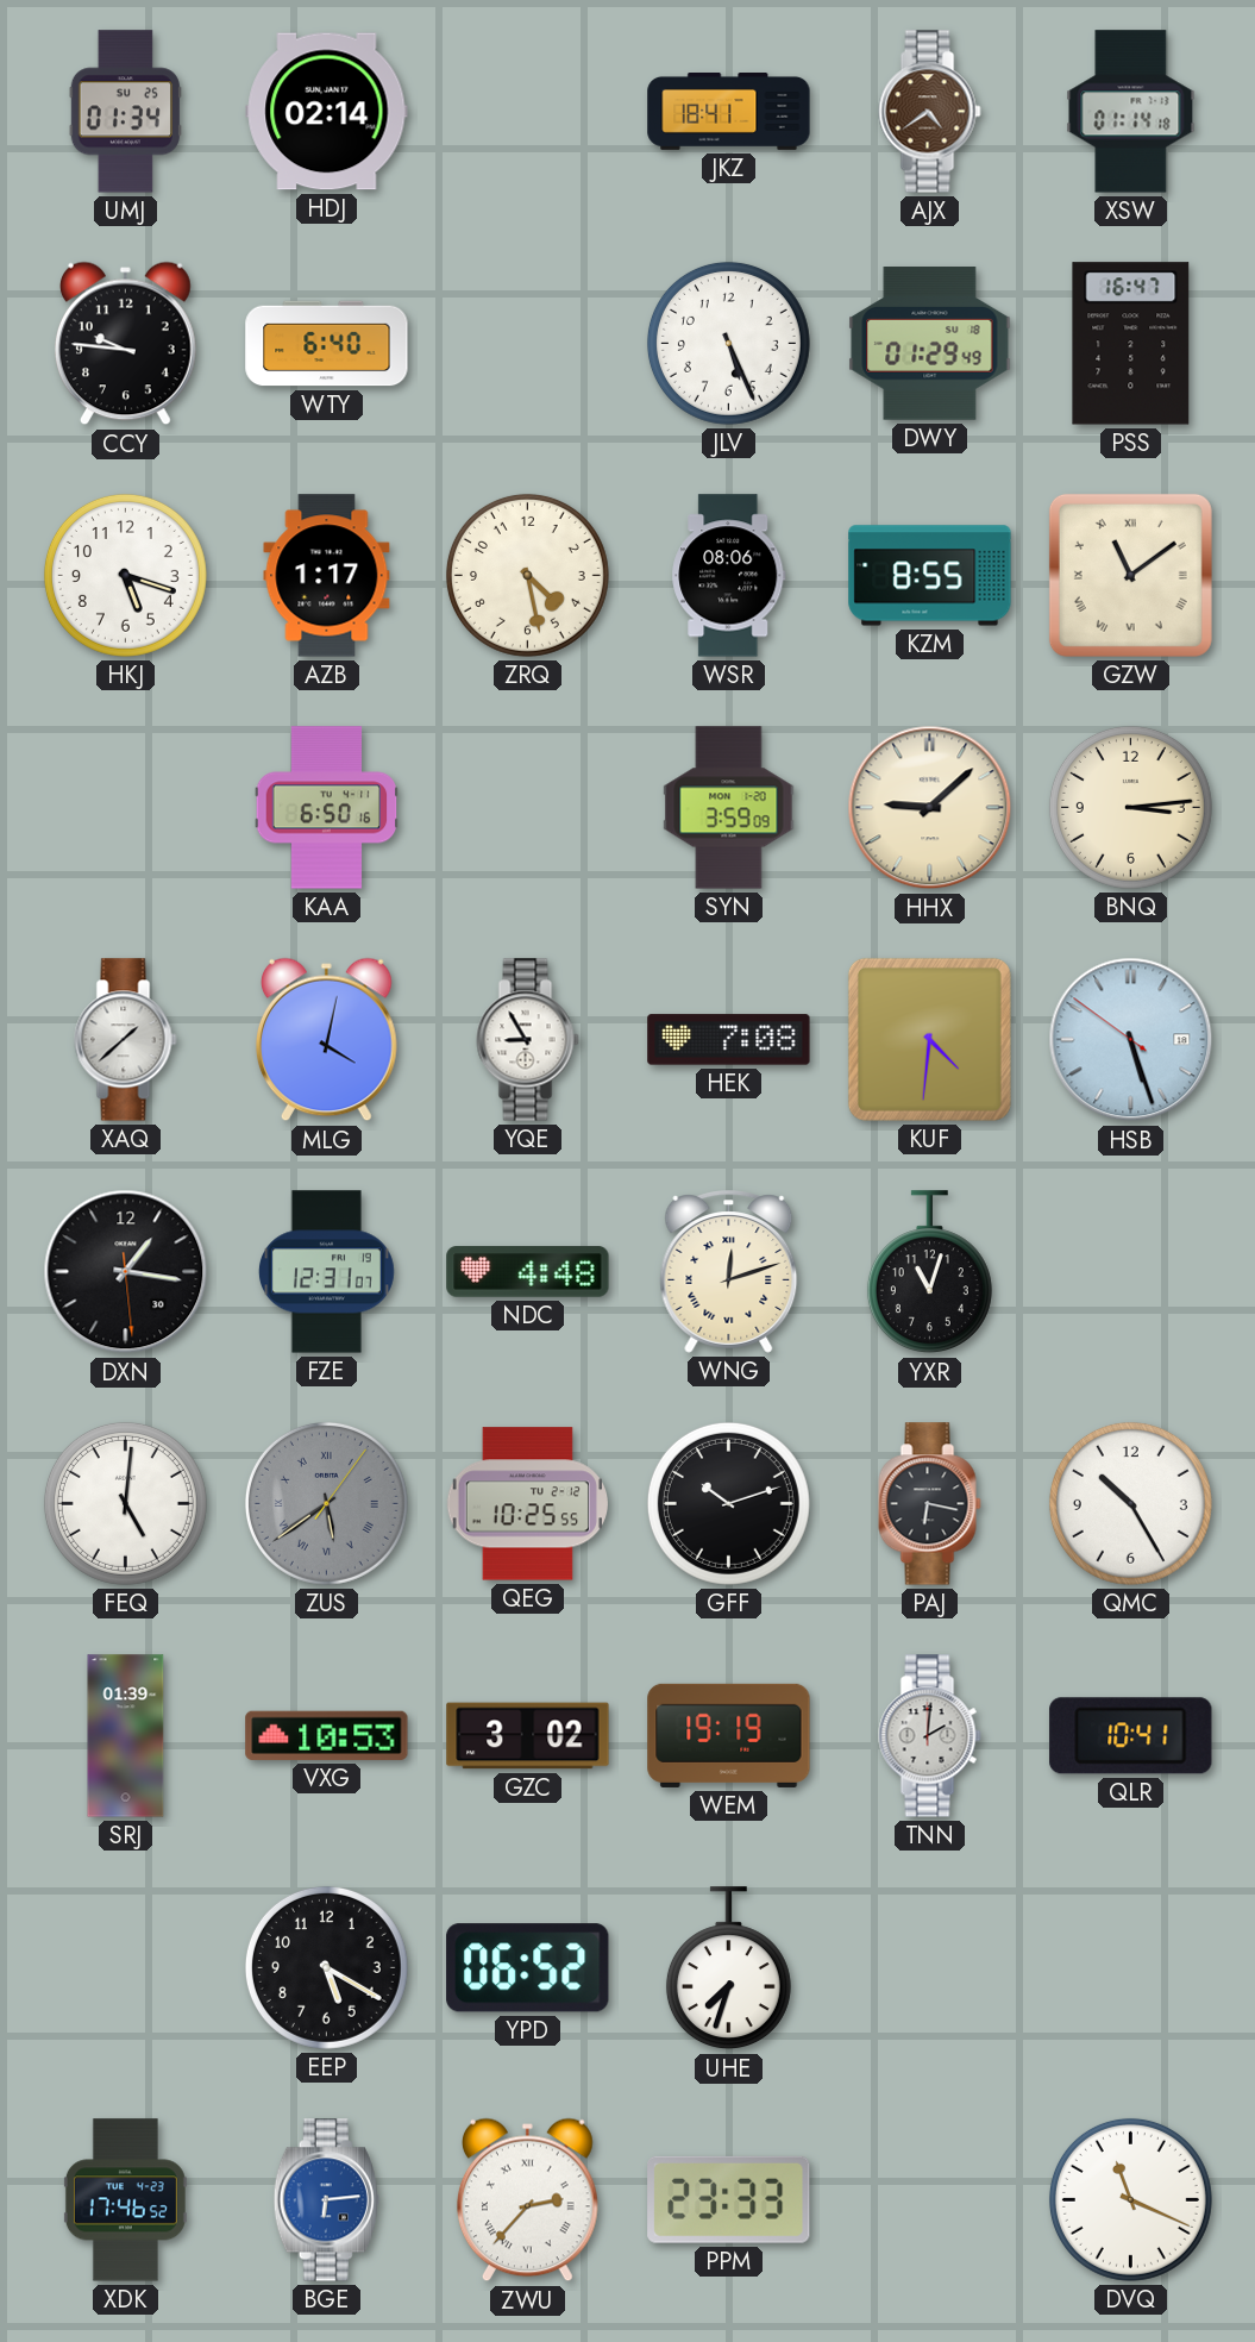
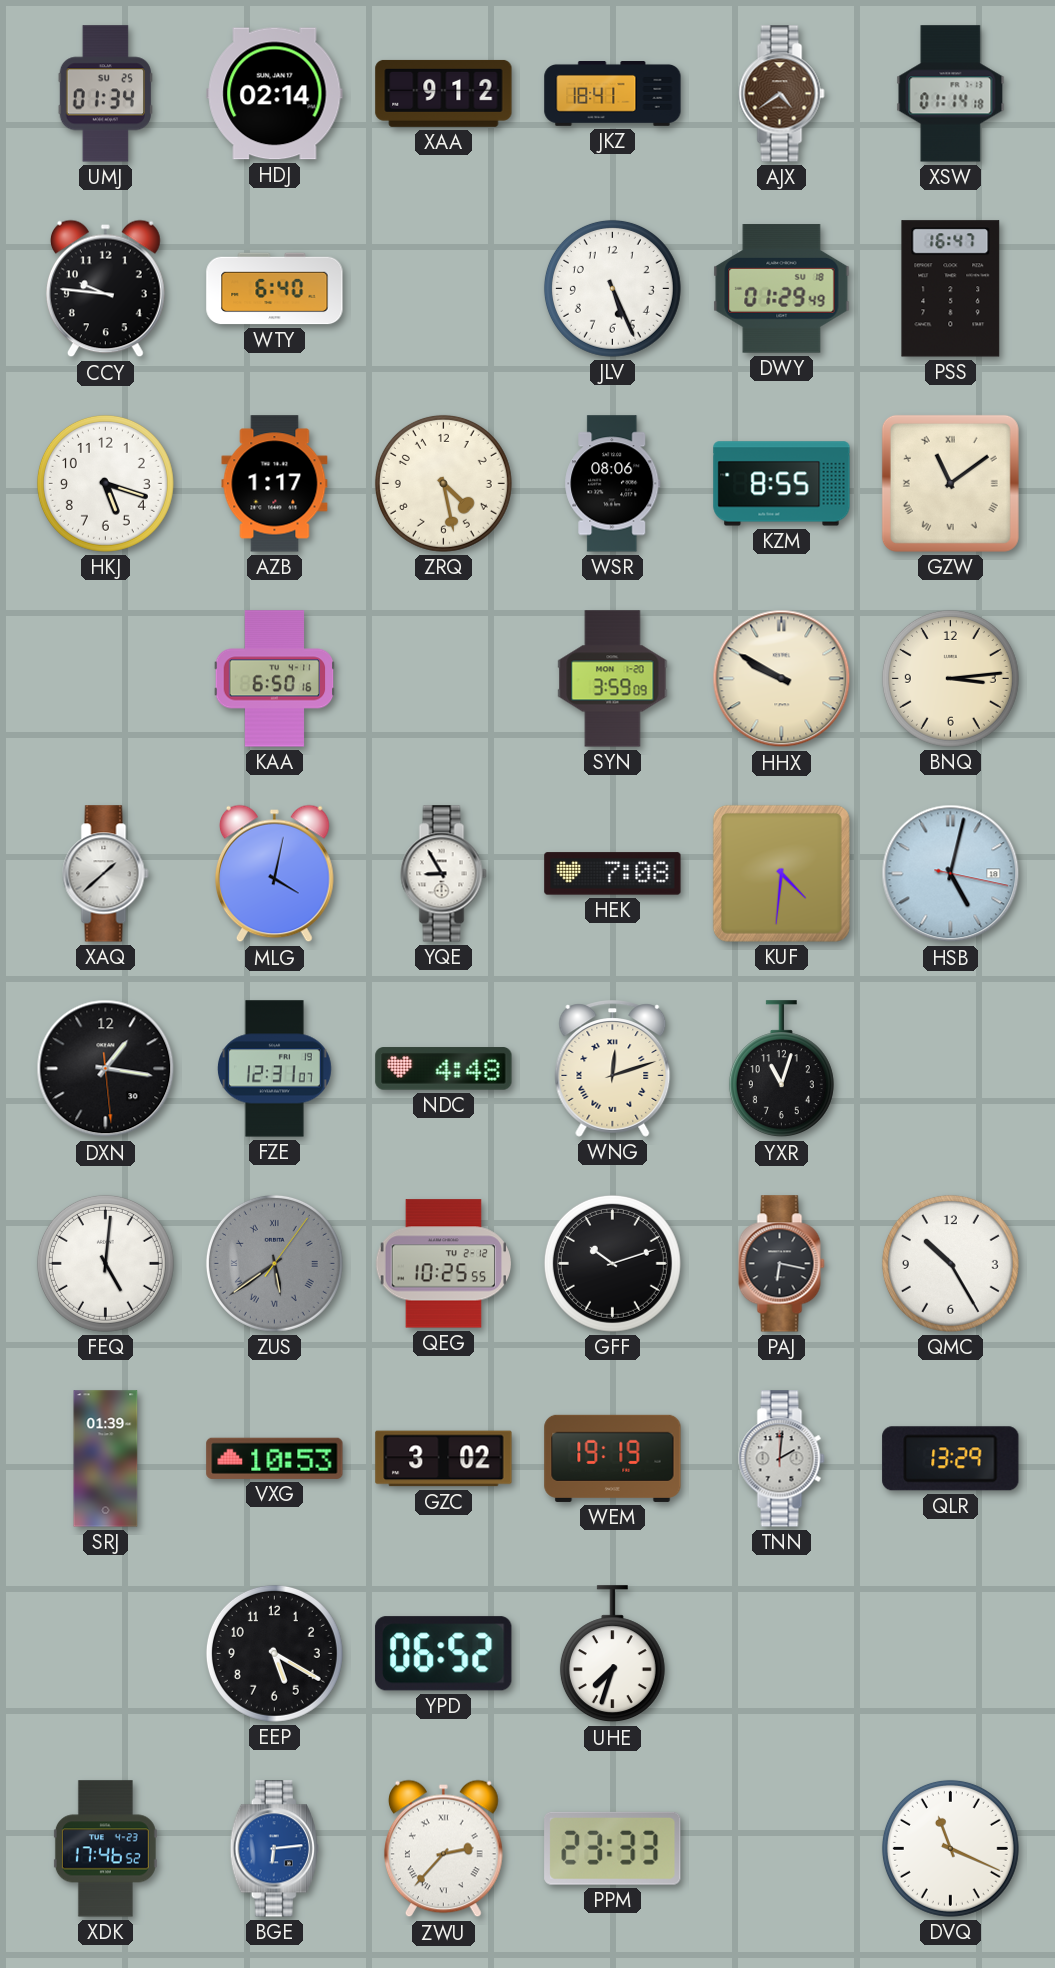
XAA: none -> 9:12 (444, 93)
HHX: 9:08 -> 9:50 (782, 679)
HSB: 5:26 -> 5:02 (951, 874)
QLR: 10:41 -> 13:29 (951, 1459)
